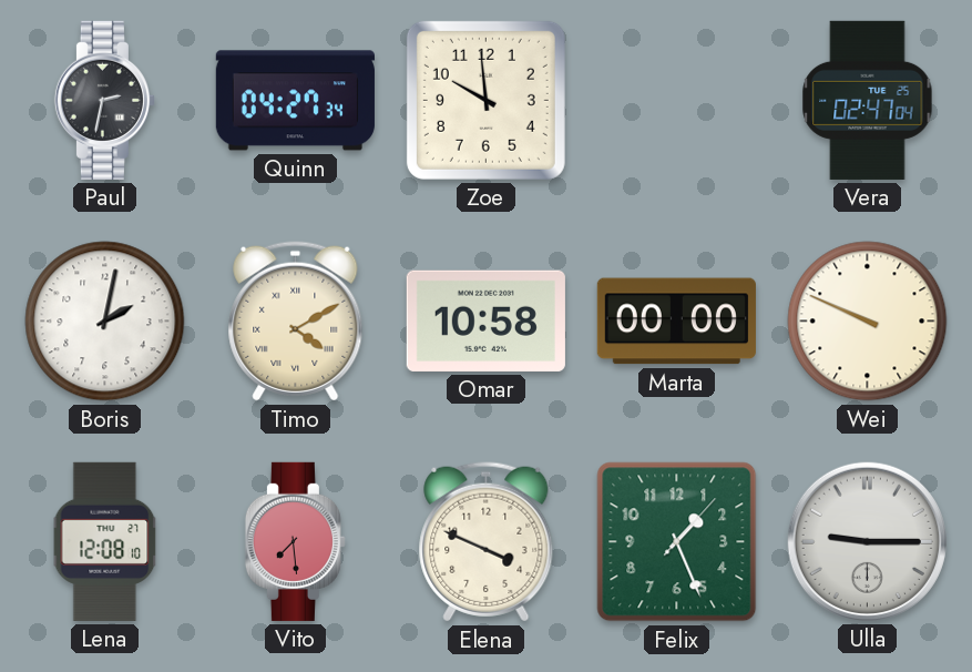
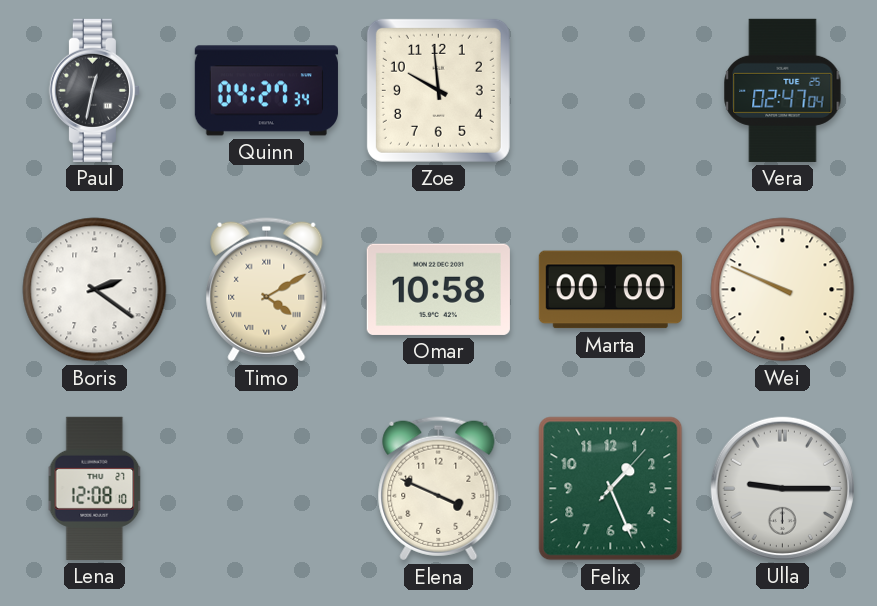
Paul: 2:32 -> 12:32 (94, 90)
Boris: 2:02 -> 2:21 (95, 290)
Vito: 7:29 -> none (295, 541)
